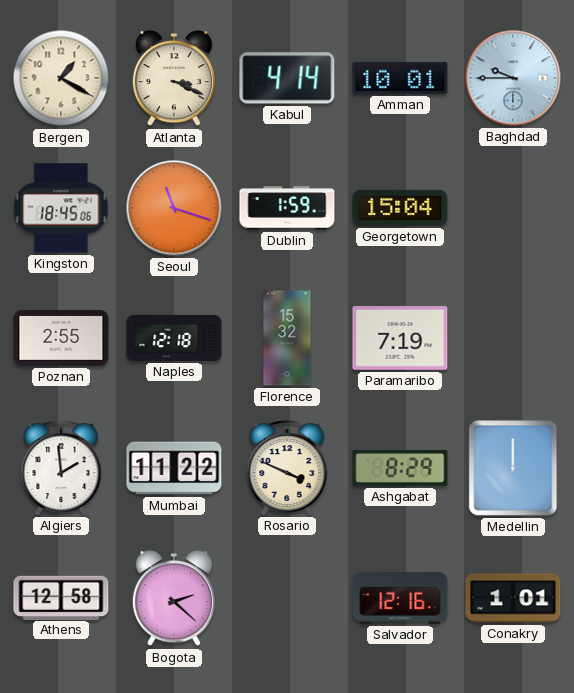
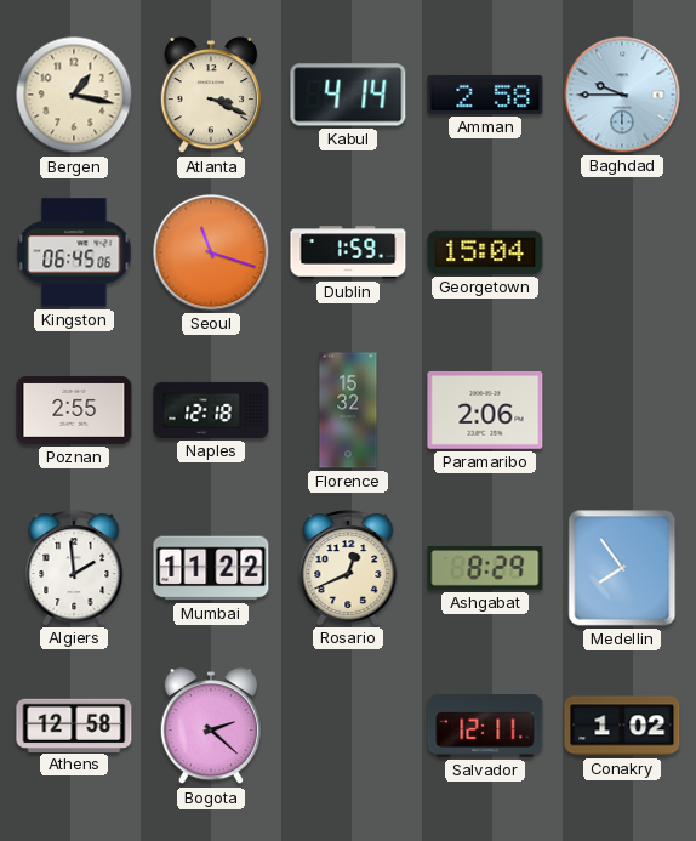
Bergen: 1:20 -> 1:17 (74, 95)
Amman: 10:01 -> 2:58 (485, 95)
Kingston: 18:45 -> 06:45 (74, 252)
Paramaribo: 7:19 -> 2:06 (485, 410)
Rosario: 3:49 -> 12:41 (348, 568)
Medellin: 12:00 -> 7:54 (622, 568)
Salvador: 12:16 -> 12:11 (485, 727)
Conakry: 1:01 -> 1:02 (622, 726)
